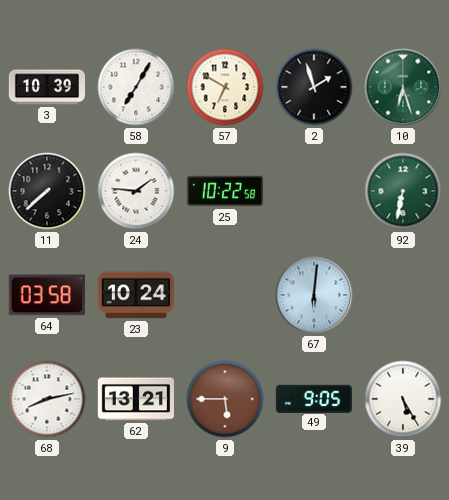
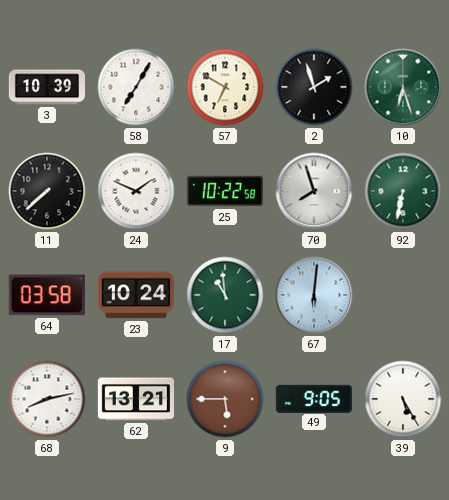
24: 1:46 -> 1:49 (136, 191)
70: none -> 7:57 (314, 191)
17: none -> 10:59 (225, 295)
